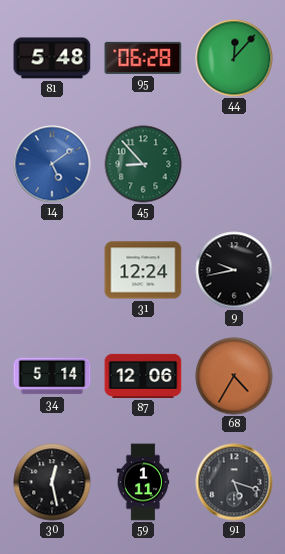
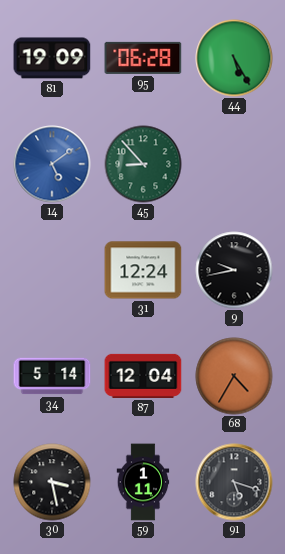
81: 5:48 -> 19:09 (52, 58)
44: 12:07 -> 5:25 (234, 58)
87: 12:06 -> 12:04 (143, 376)
30: 12:28 -> 3:28 (52, 482)
